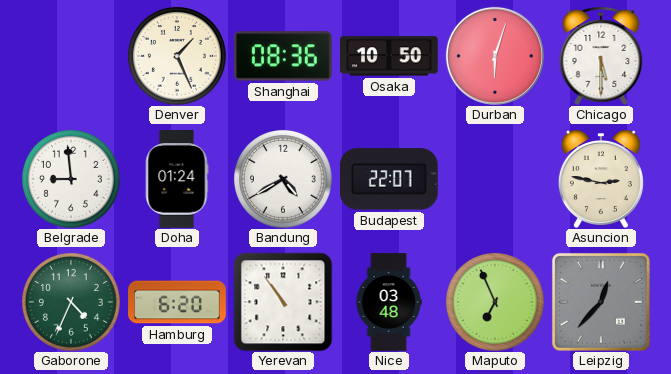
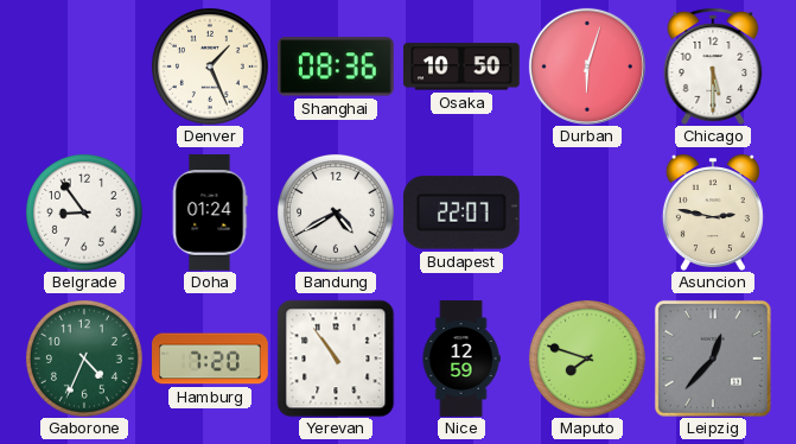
Belgrade: 8:59 -> 8:54 (84, 213)
Hamburg: 6:20 -> 7:20 (210, 359)
Nice: 03:48 -> 12:59 (461, 359)
Maputo: 6:56 -> 7:48 (587, 359)
